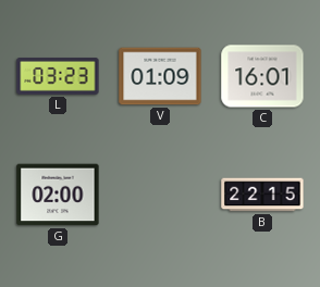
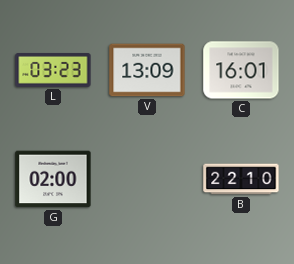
V: 01:09 -> 13:09 (147, 70)
B: 22:15 -> 22:10 (241, 179)
